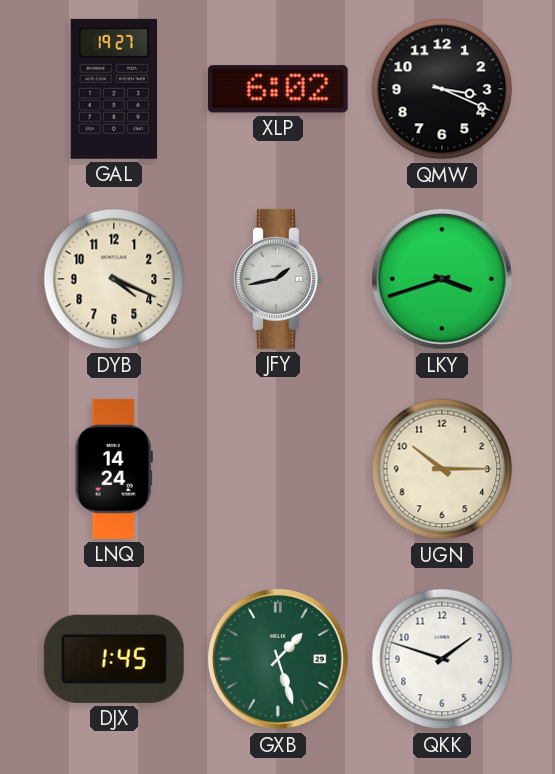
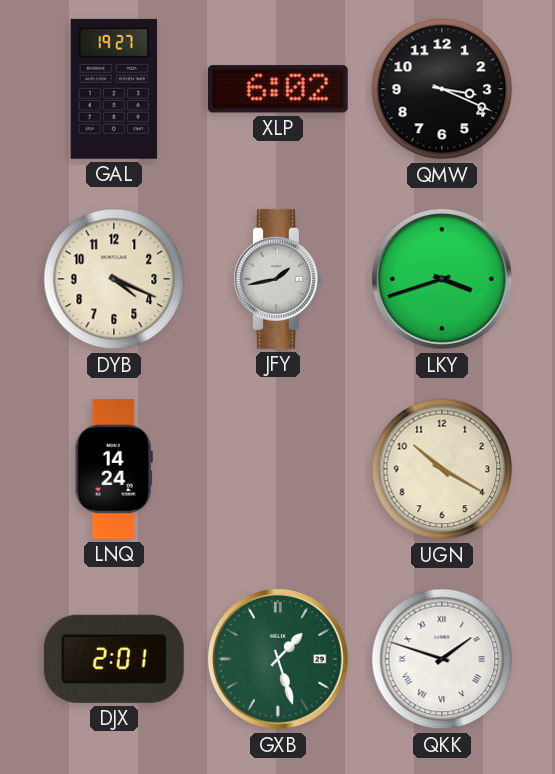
UGN: 10:15 -> 10:20 (442, 469)
DJX: 1:45 -> 2:01 (114, 659)
QKK numerals: Arabic -> Roman (442, 659)
